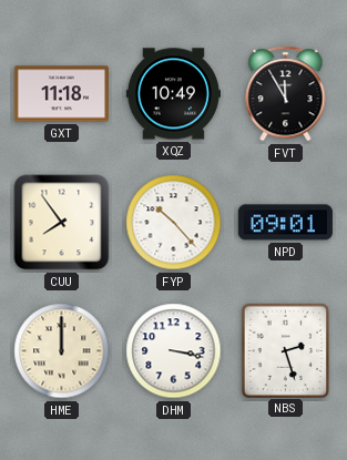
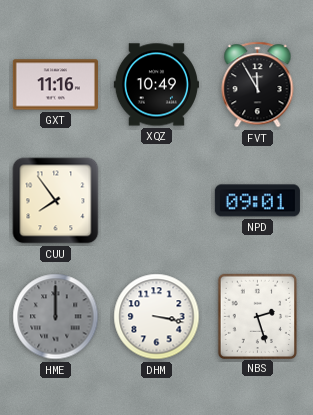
GXT: 11:18 -> 11:16 (55, 85)
FYP: 10:23 -> none (174, 223)
HME dial: cream -> grey (56, 317)
